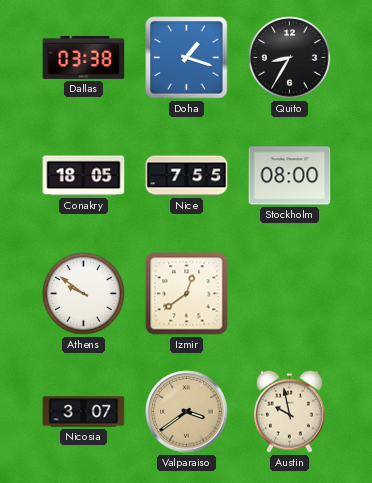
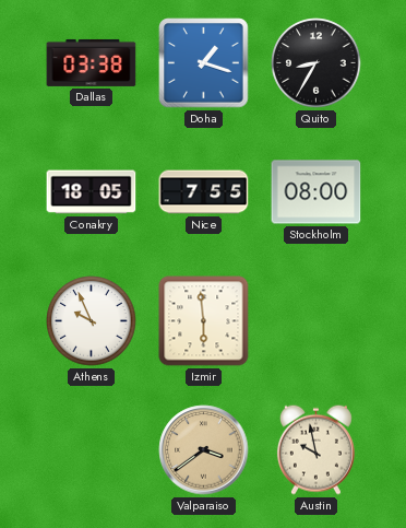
Athens: 9:51 -> 9:56 (92, 321)
Izmir: 12:39 -> 5:59 (204, 321)
Nicosia: 3:07 -> none (84, 412)
